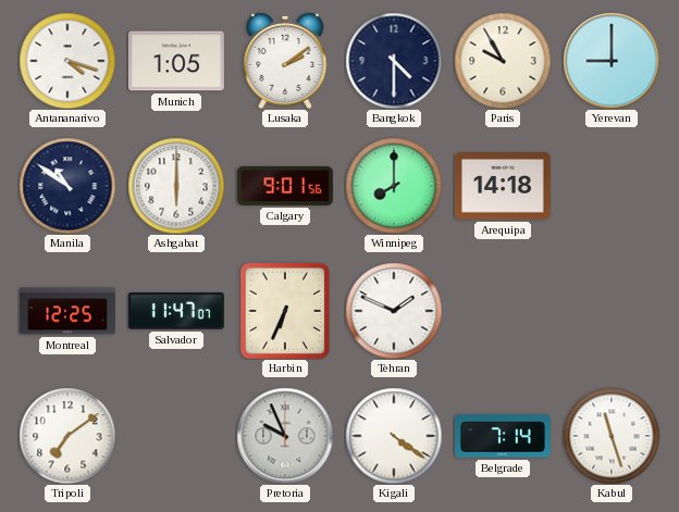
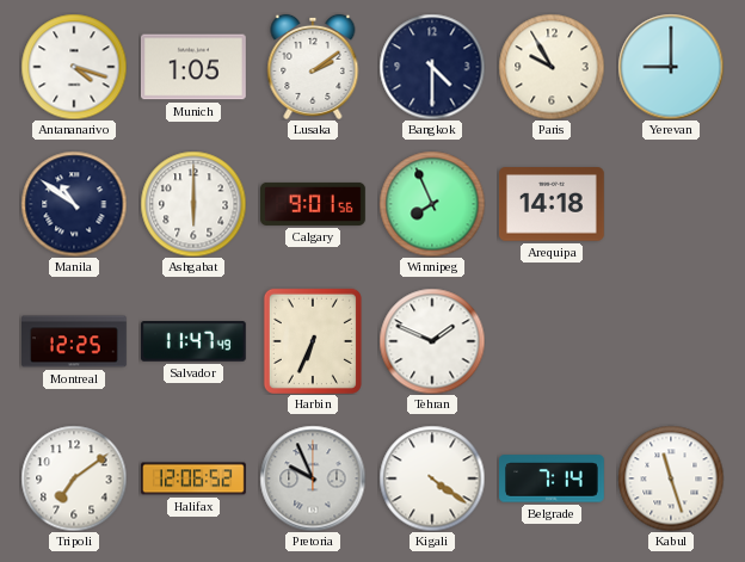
Winnipeg: 8:00 -> 7:56 (432, 204)
Salvador: 11:47:07 -> 11:47:49 (193, 342)
Halifax: none -> 12:06 (195, 478)
